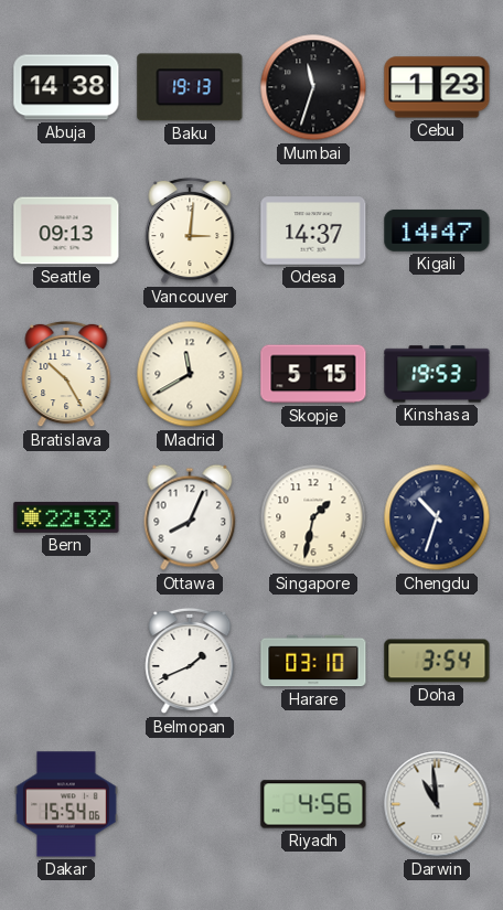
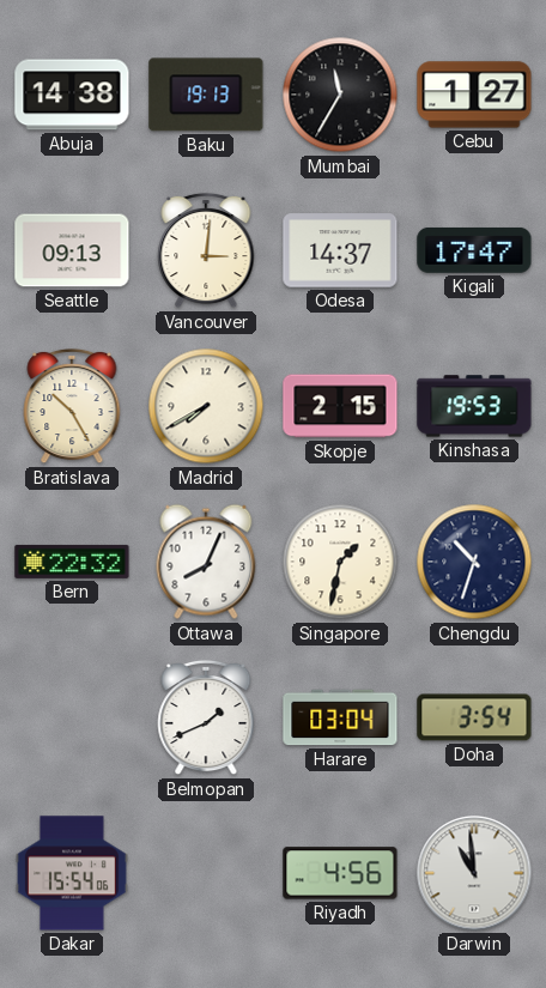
Mumbai: 11:33 -> 11:35 (340, 95)
Cebu: 1:23 -> 1:27 (474, 95)
Kigali: 14:47 -> 17:47 (474, 250)
Madrid: 11:40 -> 7:40 (206, 406)
Skopje: 5:15 -> 2:15 (340, 406)
Harare: 03:10 -> 03:04 (340, 717)
